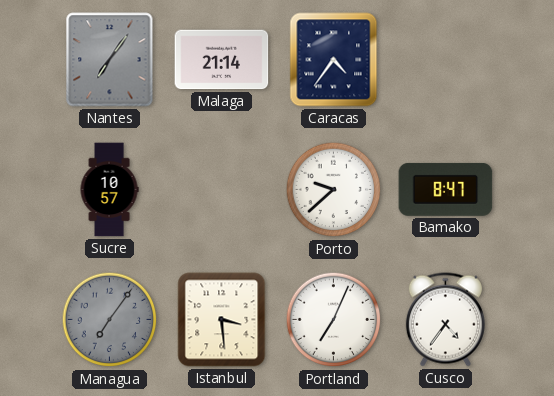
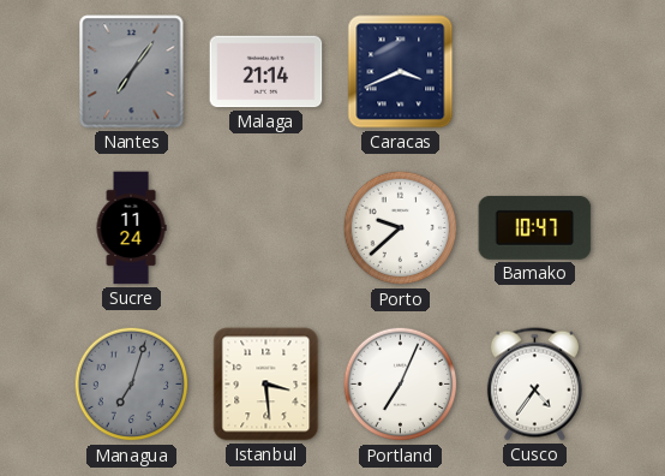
Caracas: 4:36 -> 3:41 (401, 72)
Sucre: 10:57 -> 11:24 (131, 228)
Bamako: 8:47 -> 10:47 (535, 227)
Managua: 7:06 -> 7:03 (132, 385)
